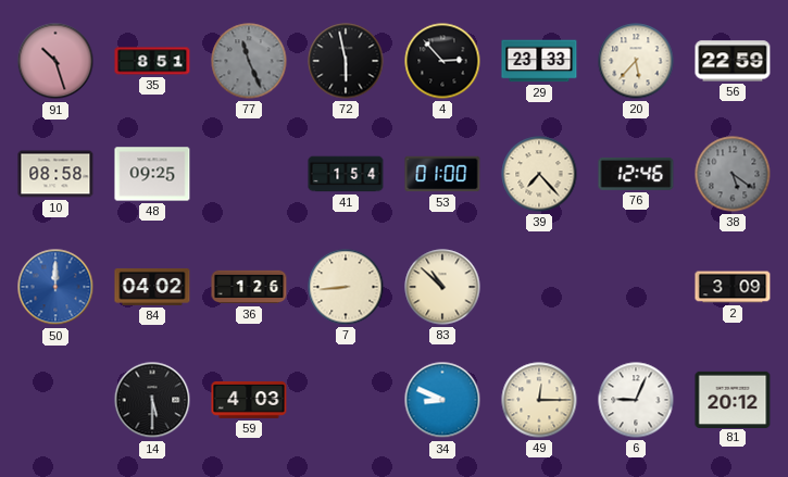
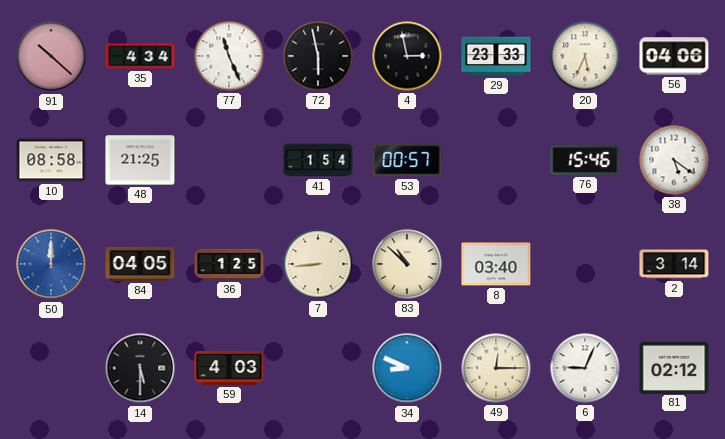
91: 10:27 -> 10:22 (51, 56)
35: 8:51 -> 4:34 (140, 56)
77 dial: grey -> white (229, 56)
4: 2:53 -> 2:58 (407, 56)
20: 5:37 -> 5:34 (585, 56)
56: 22:59 -> 04:06 (674, 56)
48: 09:25 -> 21:25 (140, 160)
53: 01:00 -> 00:57 (407, 160)
39: 7:23 -> none (539, 174)
76: 12:46 -> 15:46 (585, 160)
38 dial: grey -> white (674, 160)
84: 04:02 -> 04:05 (140, 264)
36: 1:26 -> 1:25 (229, 264)
8: none -> 03:40 (496, 264)
2: 3:09 -> 3:14 (674, 264)
81: 20:12 -> 02:12 (674, 367)
